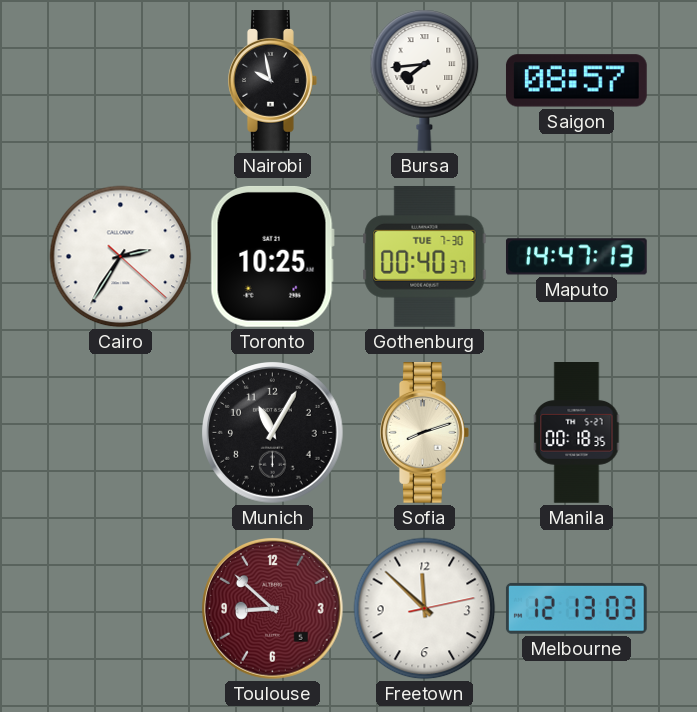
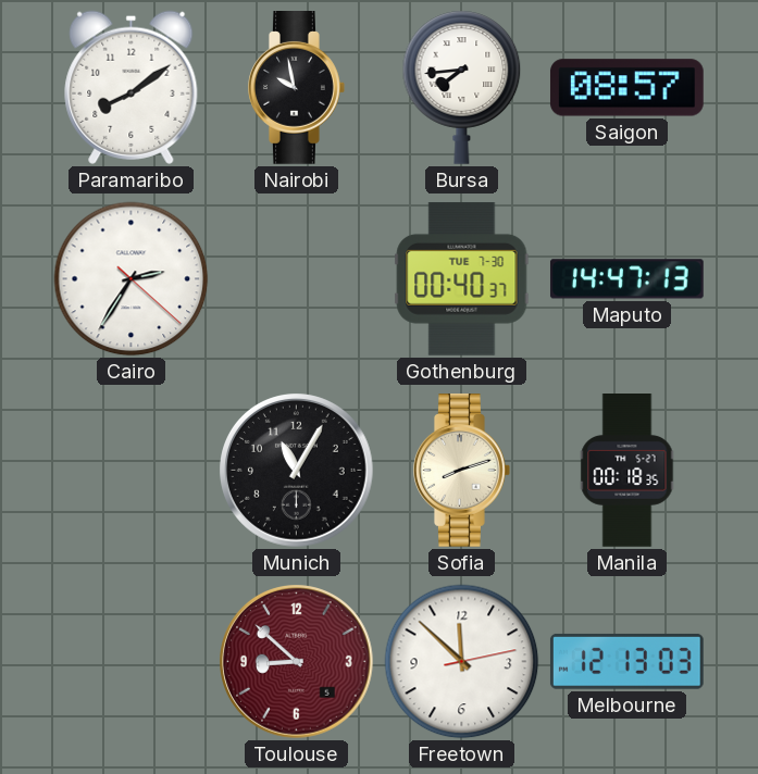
Paramaribo: none -> 8:09 (132, 87)
Toronto: 10:25 -> none (272, 256)
